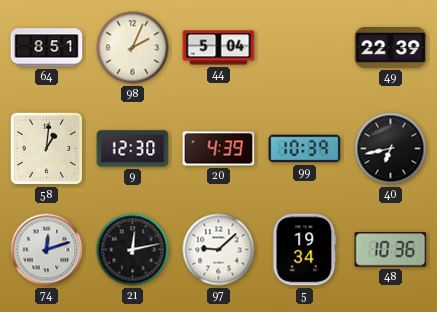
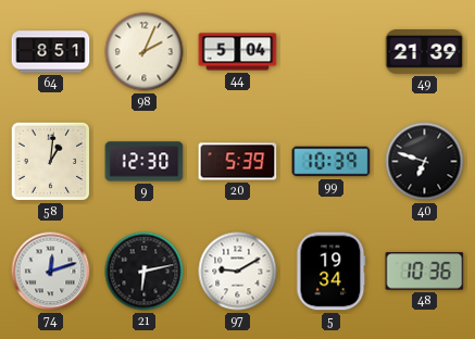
49: 22:39 -> 21:39 (425, 52)
20: 4:39 -> 5:39 (238, 162)
40: 6:43 -> 6:48 (425, 162)
21: 12:13 -> 6:13 (145, 272)
97: 9:08 -> 9:10 (238, 272)
